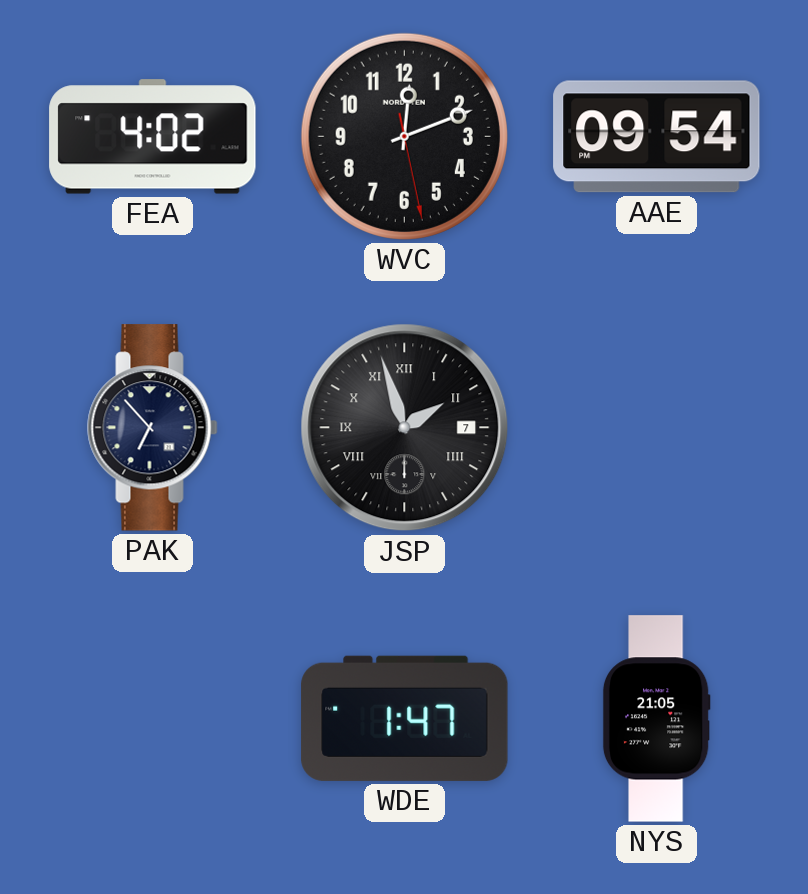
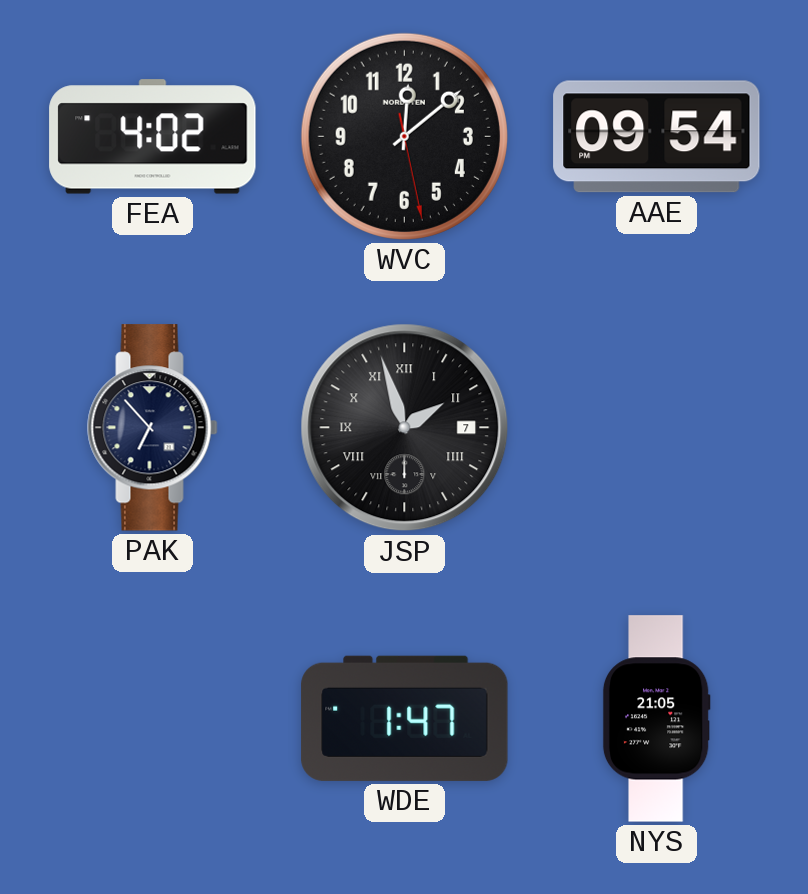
WVC: 12:11 -> 12:08 (404, 136)
